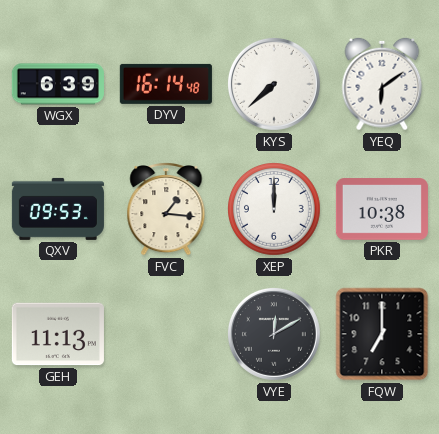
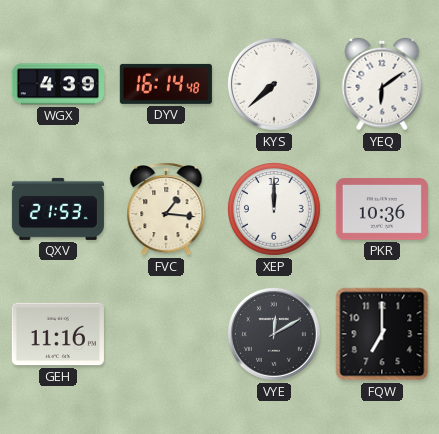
WGX: 6:39 -> 4:39 (58, 84)
QXV: 09:53 -> 21:53 (58, 209)
PKR: 10:38 -> 10:36 (382, 209)
GEH: 11:13 -> 11:16 (58, 334)
